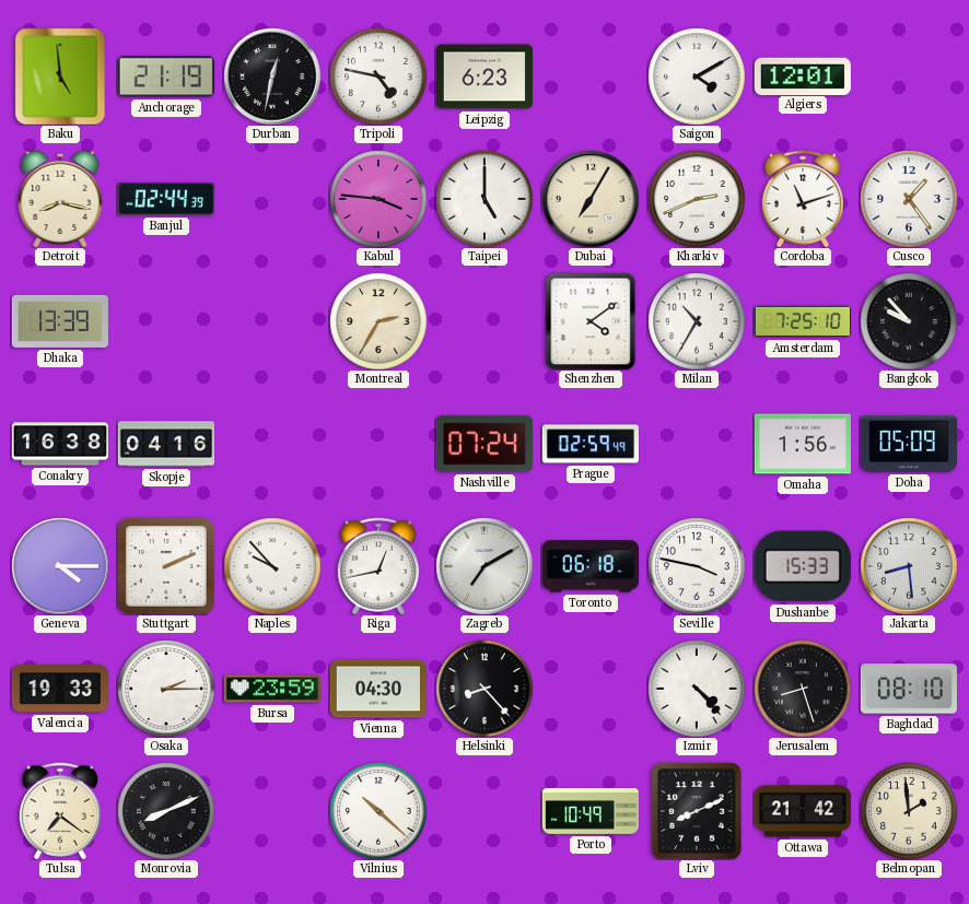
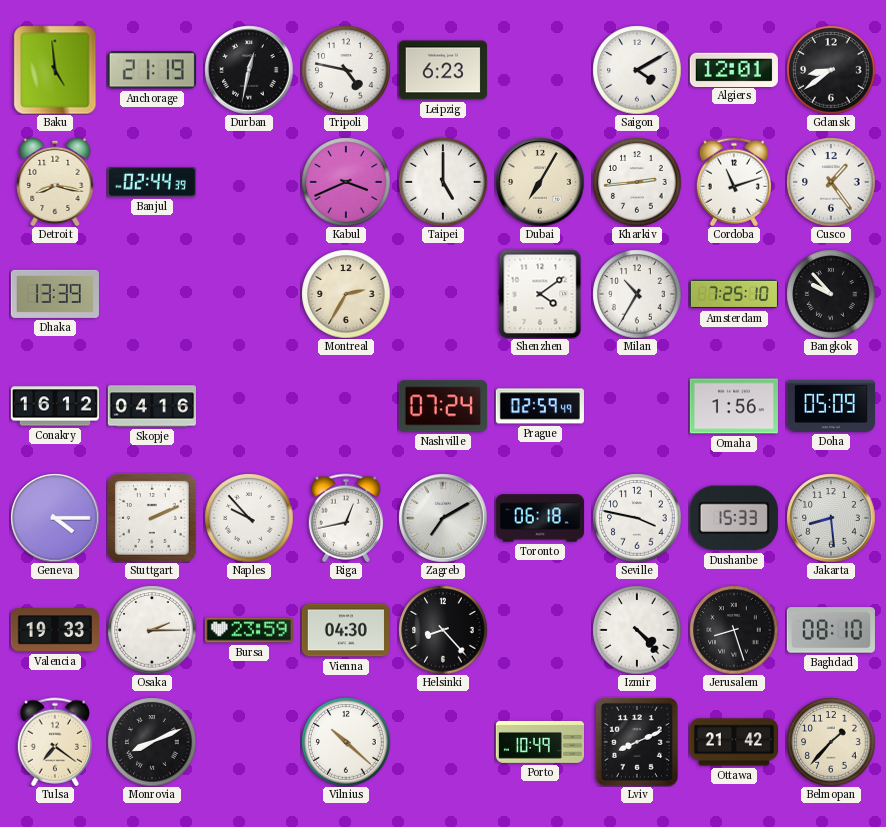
Gdansk: none -> 8:39 (831, 70)
Kabul: 3:46 -> 3:41 (346, 182)
Kharkiv: 2:41 -> 2:44 (637, 182)
Conakry: 16:38 -> 16:12 (55, 406)
Belmopan: 1:59 -> 1:37 (831, 742)
